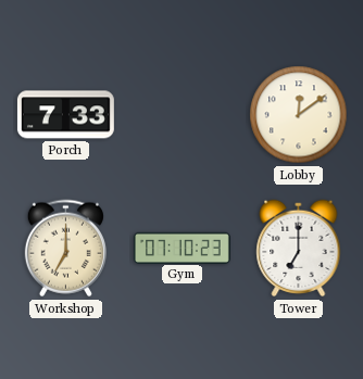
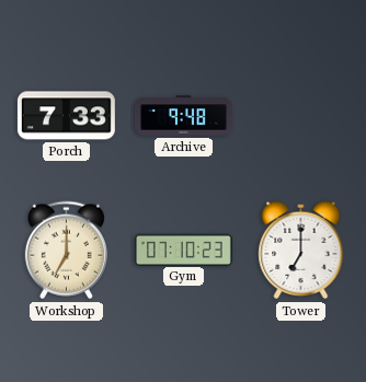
Archive: none -> 9:48 (183, 116)
Lobby: 12:09 -> none (299, 115)
